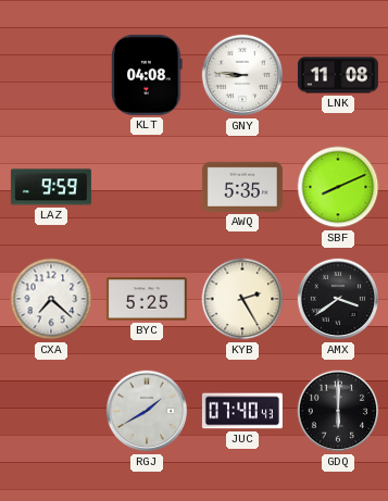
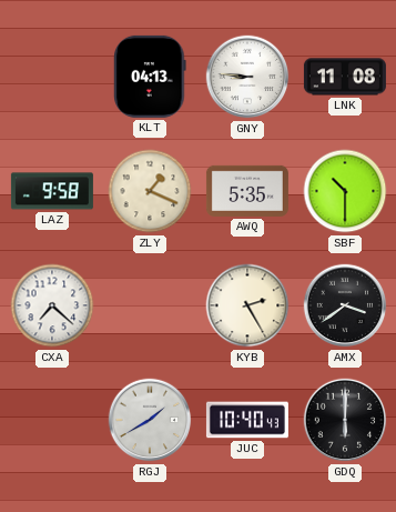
KLT: 04:08 -> 04:13 (150, 77)
LAZ: 9:59 -> 9:58 (52, 191)
ZLY: none -> 1:19 (150, 191)
SBF: 8:11 -> 10:30 (345, 191)
BYC: 5:25 -> none (147, 299)
JUC: 07:40 -> 10:40 (247, 420)
